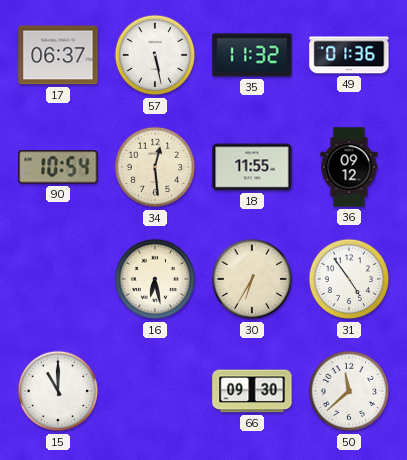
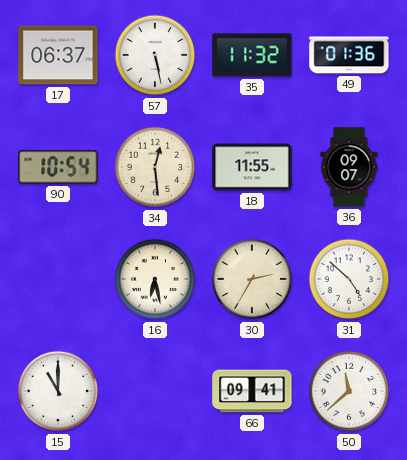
36: 09:12 -> 09:07 (349, 167)
30: 6:35 -> 2:35 (252, 279)
31: 4:54 -> 4:52 (349, 279)
66: 09:30 -> 09:41 (252, 391)
